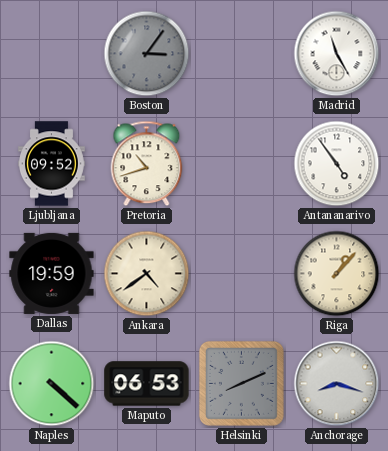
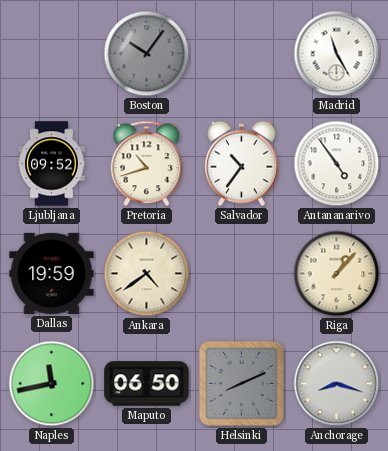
Boston: 3:06 -> 10:06 (147, 54)
Salvador: none -> 10:36 (242, 164)
Naples: 4:22 -> 11:43 (52, 384)
Maputo: 06:53 -> 06:50 (147, 384)
